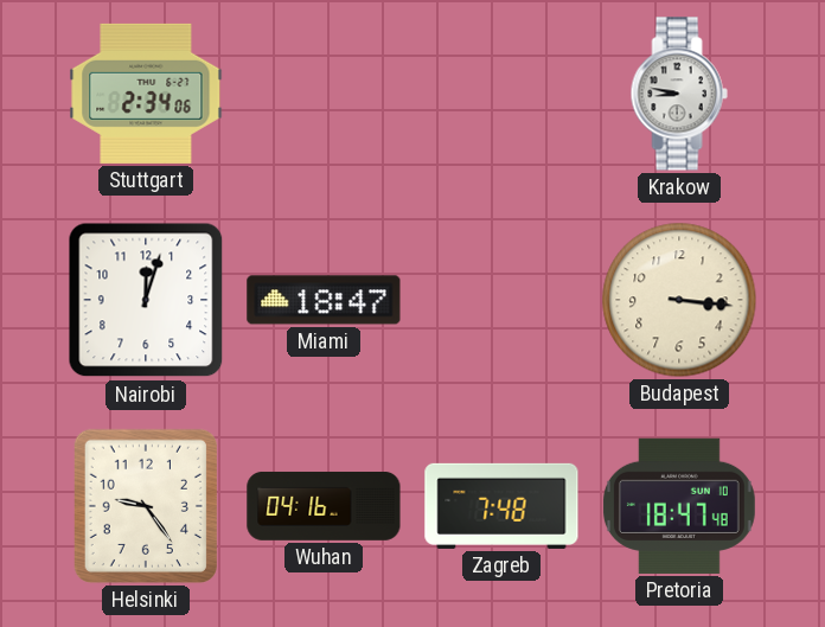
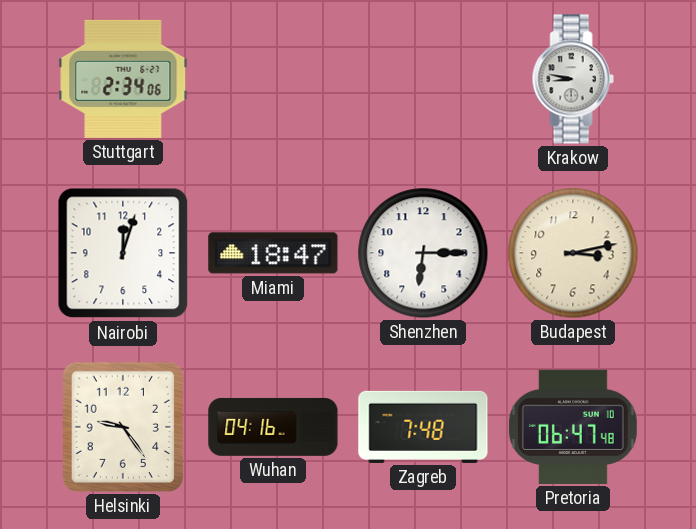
Shenzhen: none -> 6:15 (423, 253)
Budapest: 3:16 -> 3:13 (573, 253)
Pretoria: 18:47 -> 06:47 (573, 427)
